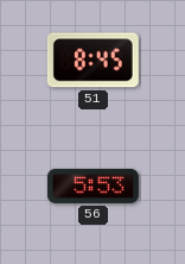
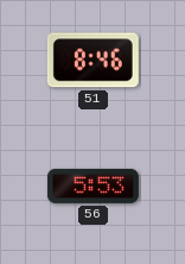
51: 8:45 -> 8:46 (92, 61)
